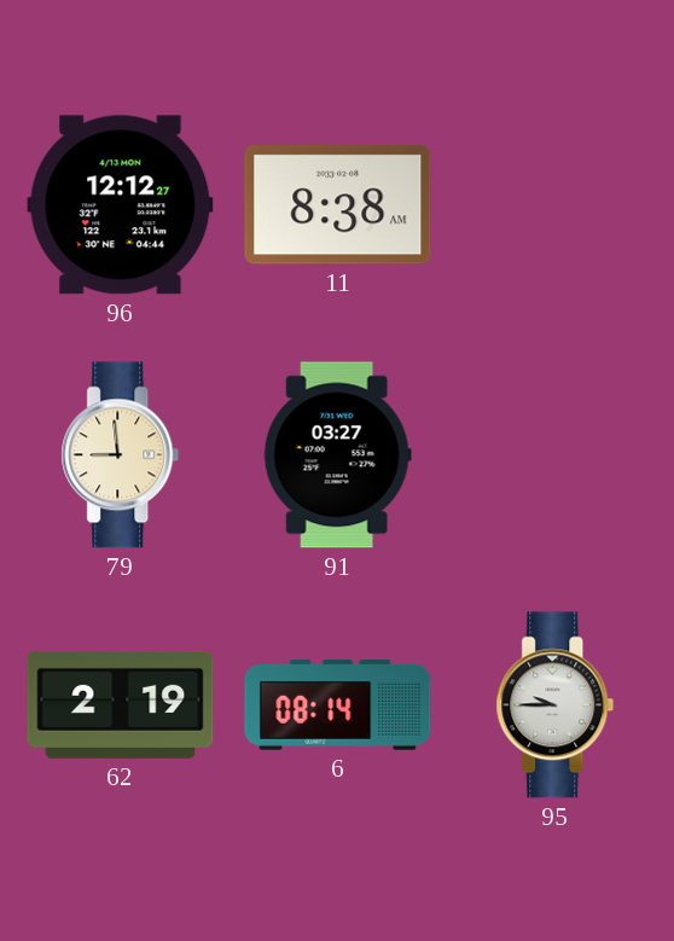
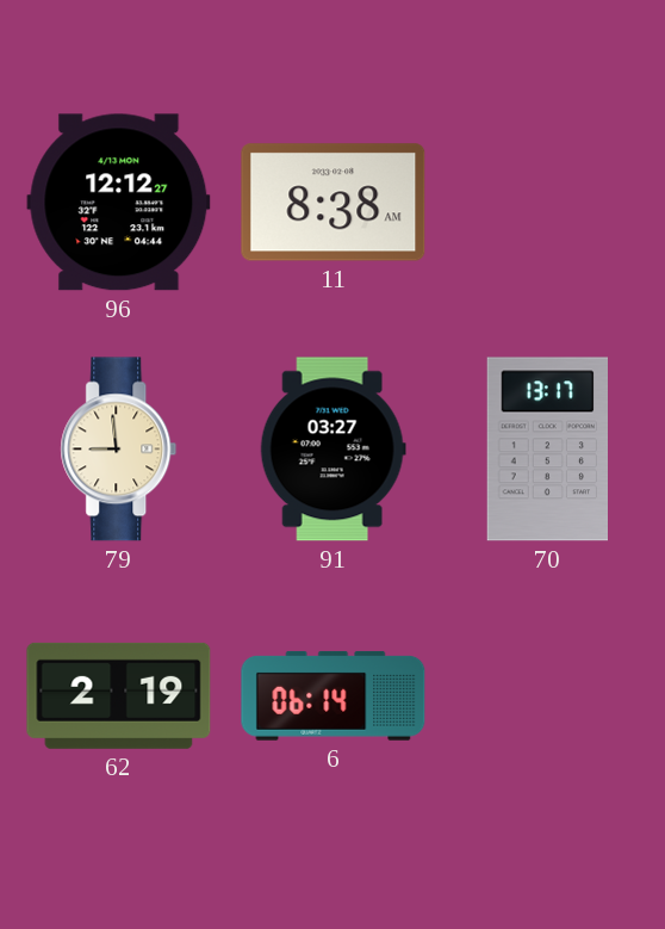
70: none -> 13:17 (547, 450)
6: 08:14 -> 06:14 (334, 695)
95: 9:45 -> none (556, 705)
